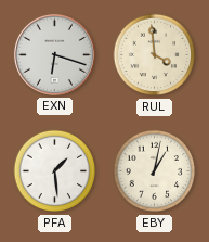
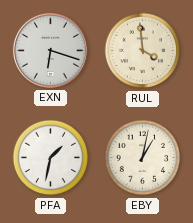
PFA: 1:29 -> 1:32 (51, 158)
